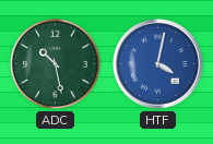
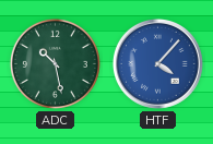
HTF: 4:02 -> 4:07 (157, 63)
